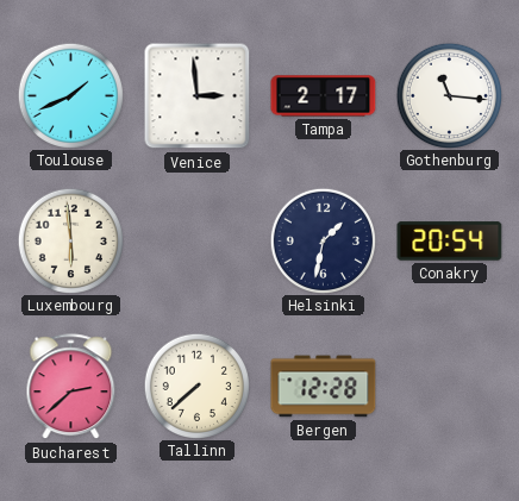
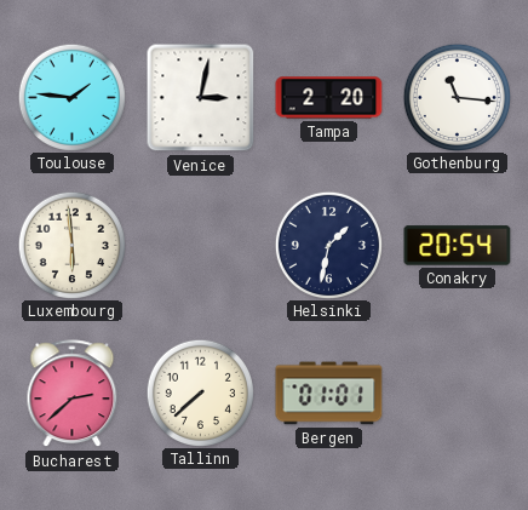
Toulouse: 1:41 -> 1:46 (71, 97)
Venice: 2:59 -> 3:02 (201, 98)
Tampa: 2:17 -> 2:20 (329, 98)
Bergen: 12:28 -> 01:01 (329, 394)
